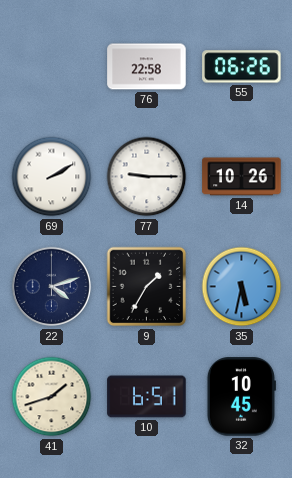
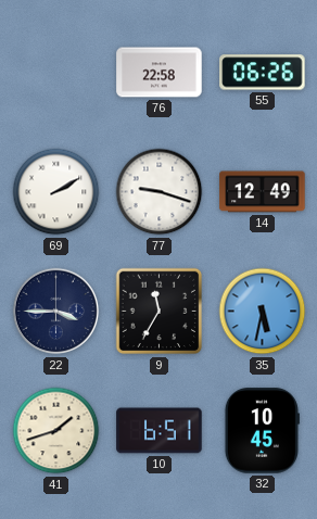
77: 9:15 -> 9:18 (160, 192)
14: 10:26 -> 12:49 (263, 192)
22: 4:12 -> 3:45 (56, 312)
9: 1:35 -> 11:35 (160, 312)
